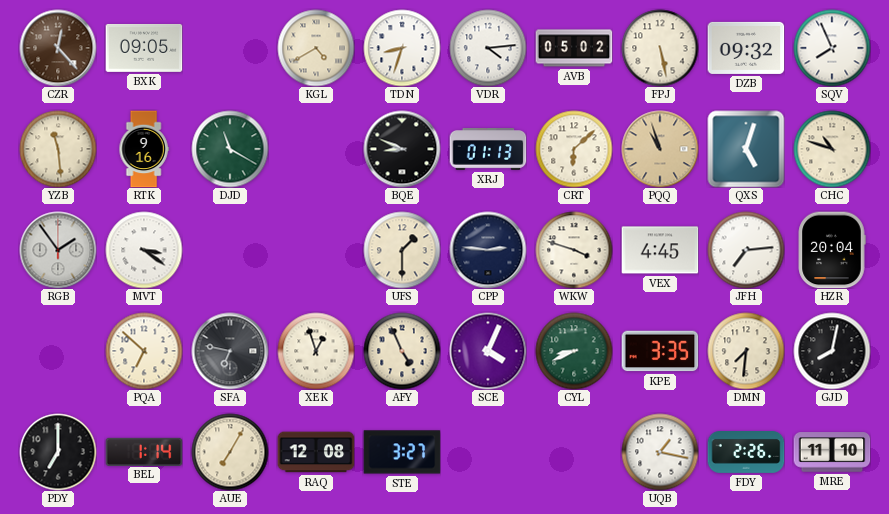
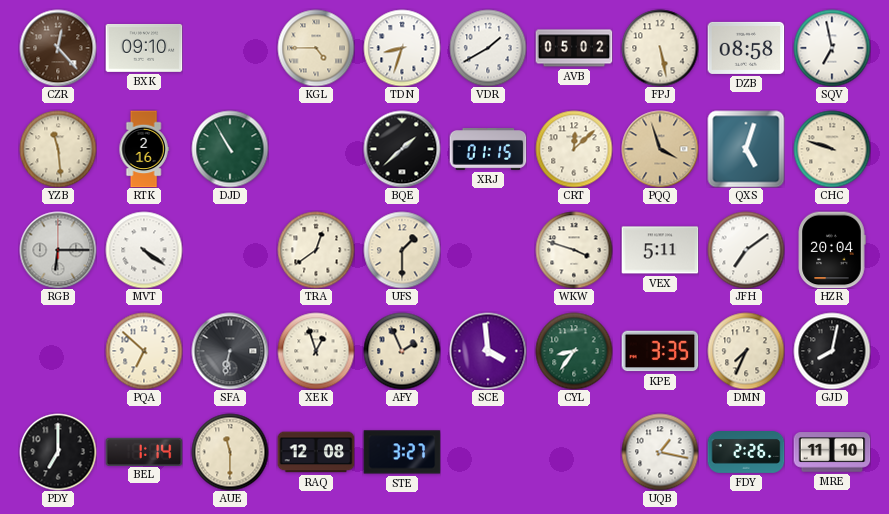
BXK: 09:05 -> 09:10 (144, 48)
KGL: 4:40 -> 4:45 (316, 48)
VDR: 4:14 -> 1:40 (488, 48)
DZB: 09:32 -> 08:58 (746, 48)
SQV: 7:56 -> 6:58 (832, 48)
RTK: 9:16 -> 2:16 (144, 149)
DJD: 11:20 -> 10:55 (230, 149)
BQE: 8:49 -> 1:38 (402, 149)
XRJ: 01:13 -> 01:15 (488, 150)
CRT: 6:08 -> 12:08 (574, 149)
PQQ: 10:57 -> 3:57 (660, 149)
CHC: 10:48 -> 9:48 (832, 149)
RGB: 1:54 -> 6:15 (58, 250)
MVT: 3:21 -> 4:21 (144, 250)
TRA: none -> 12:39 (316, 250)
CPP: 2:46 -> none (488, 250)
VEX: 4:45 -> 5:11 (660, 250)
JFH: 7:14 -> 7:09 (746, 250)
SFA: 6:47 -> 6:32 (230, 351)
AFY: 4:56 -> 1:56 (402, 351)
SCE: 4:04 -> 3:59 (488, 351)
CYL: 8:41 -> 8:36 (574, 351)
DMN: 7:31 -> 7:34 (746, 351)
AUE: 7:05 -> 11:30 (230, 452)
